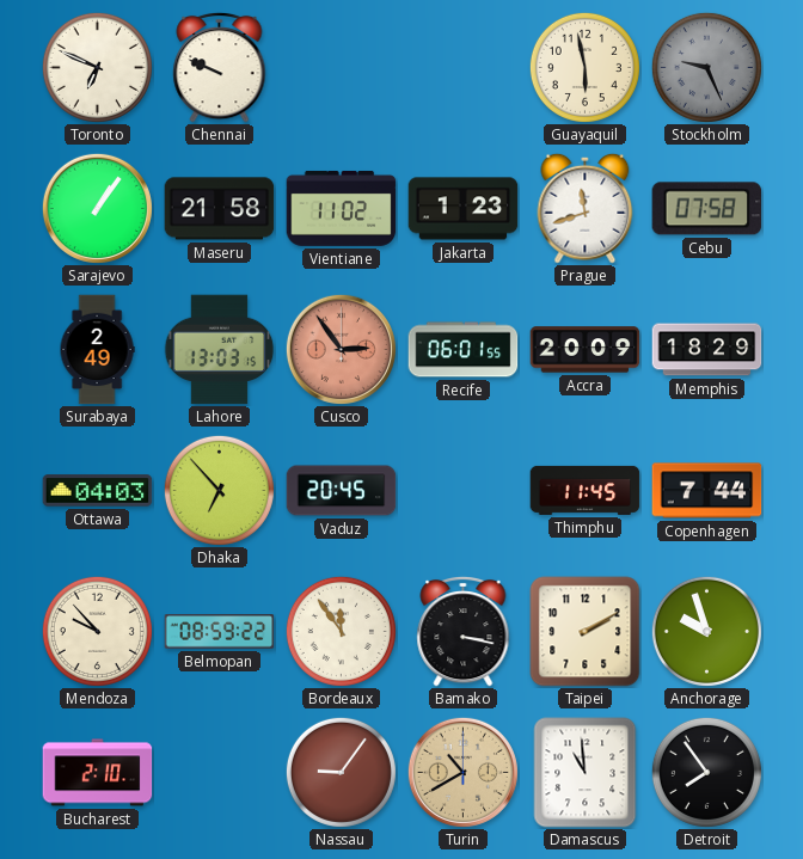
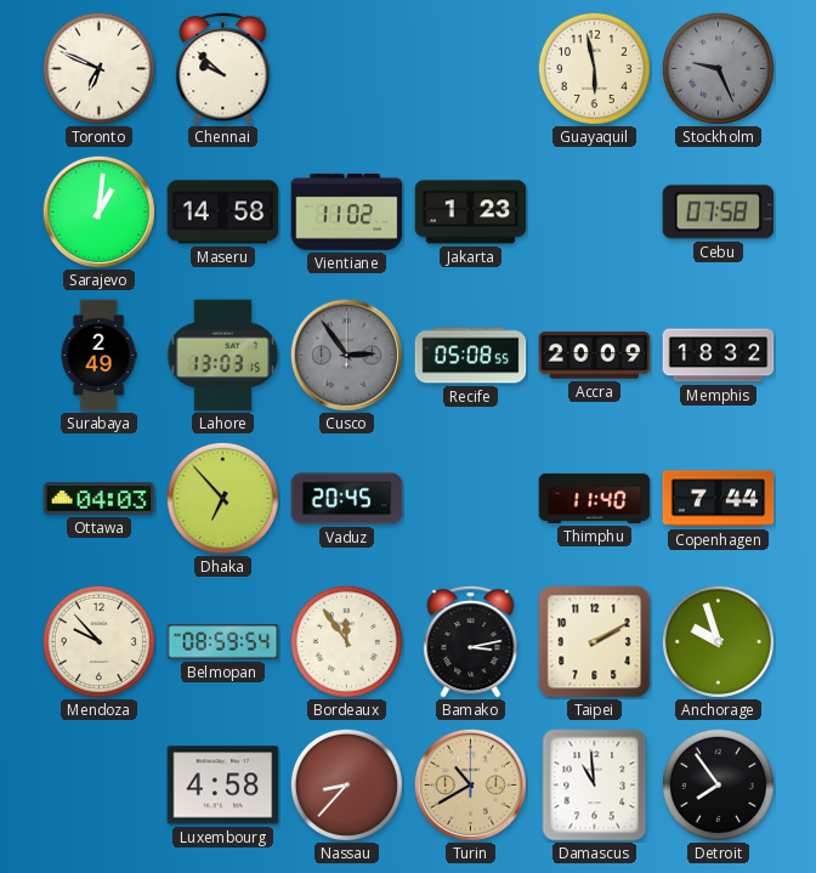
Chennai: 9:49 -> 9:52 (223, 68)
Sarajevo: 1:06 -> 1:01 (98, 211)
Maseru: 21:58 -> 14:58 (223, 212)
Prague: 11:42 -> none (586, 208)
Cusco dial: salmon -> grey (346, 355)
Recife: 06:01 -> 05:08 (471, 356)
Memphis: 18:29 -> 18:32 (719, 356)
Thimphu: 11:45 -> 11:40 (595, 498)
Belmopan: 08:59:22 -> 08:59:54 (223, 642)
Bamako: 3:17 -> 3:13 (471, 641)
Bucharest: 2:10 -> none (98, 773)
Luxembourg: none -> 4:58 (223, 786)
Nassau: 9:06 -> 8:37 (346, 784)
